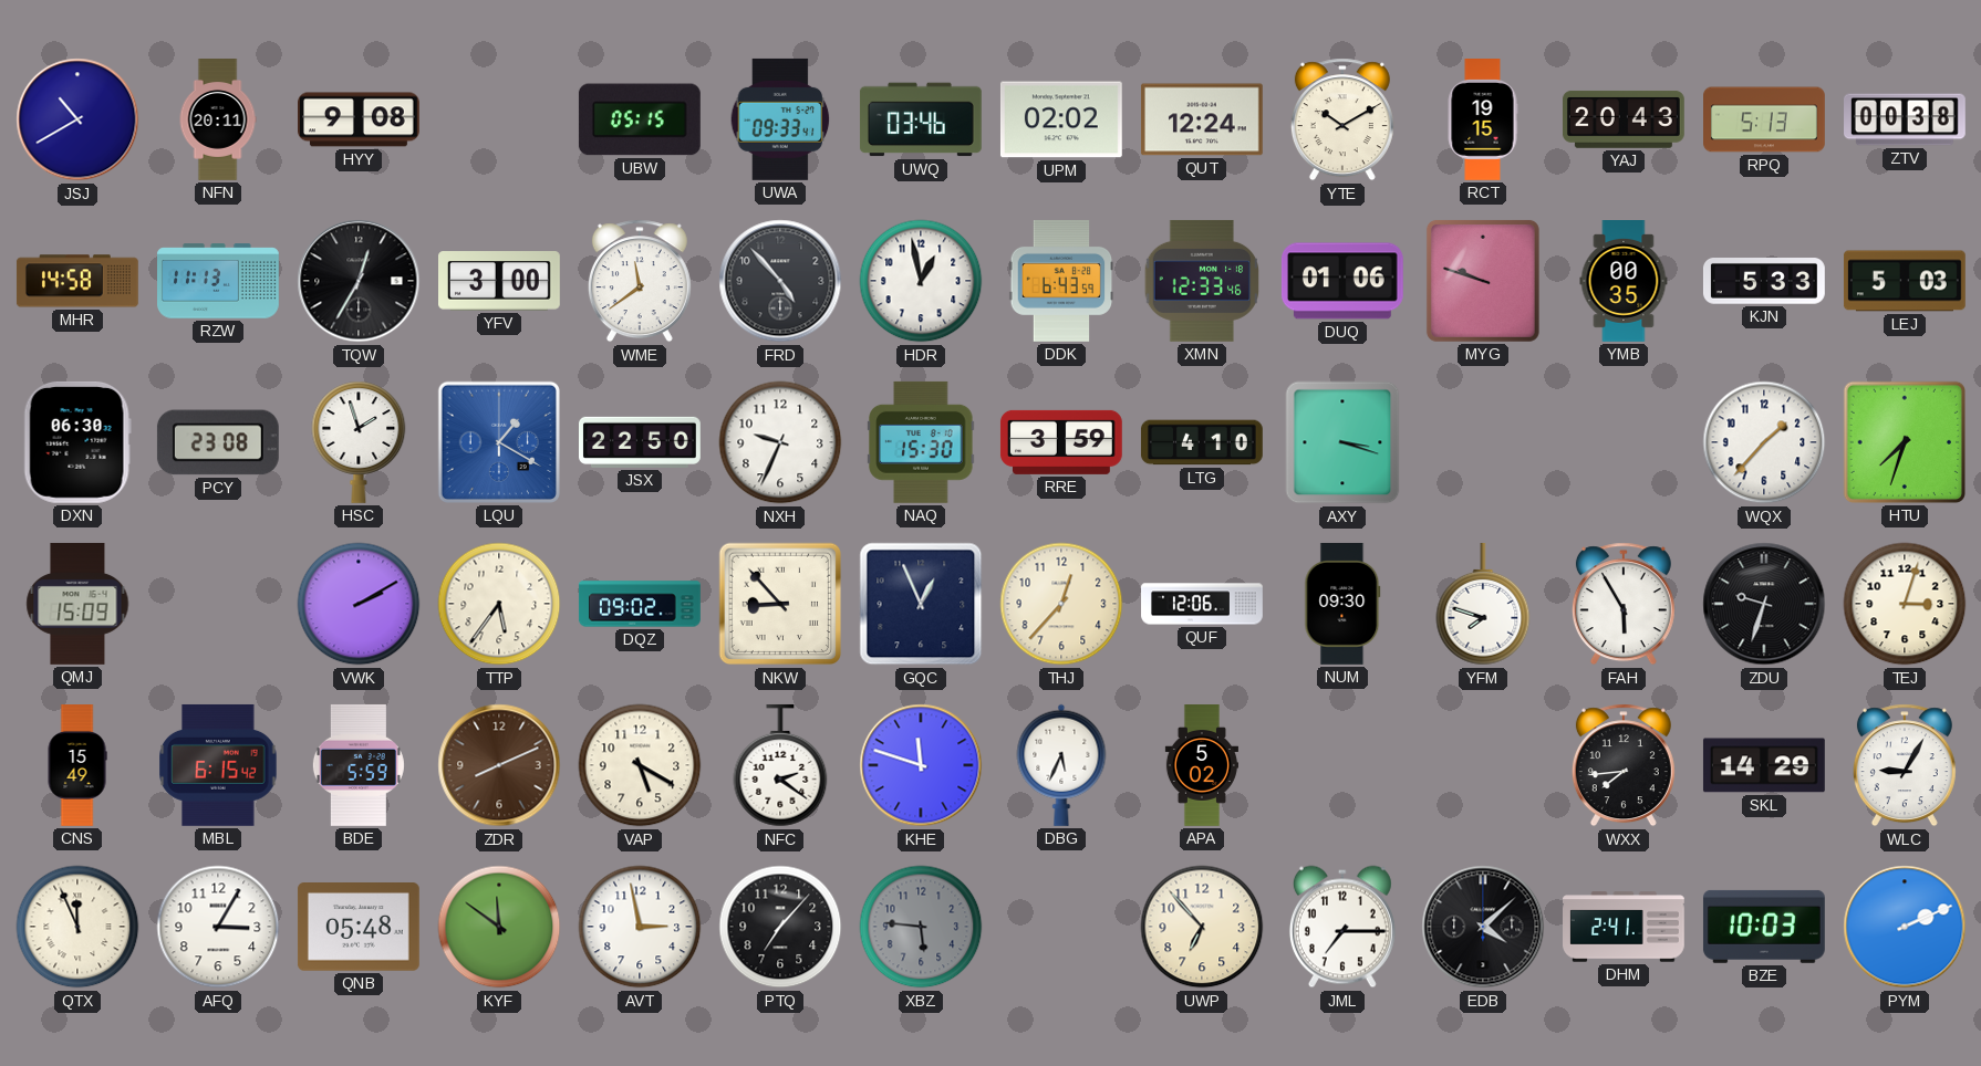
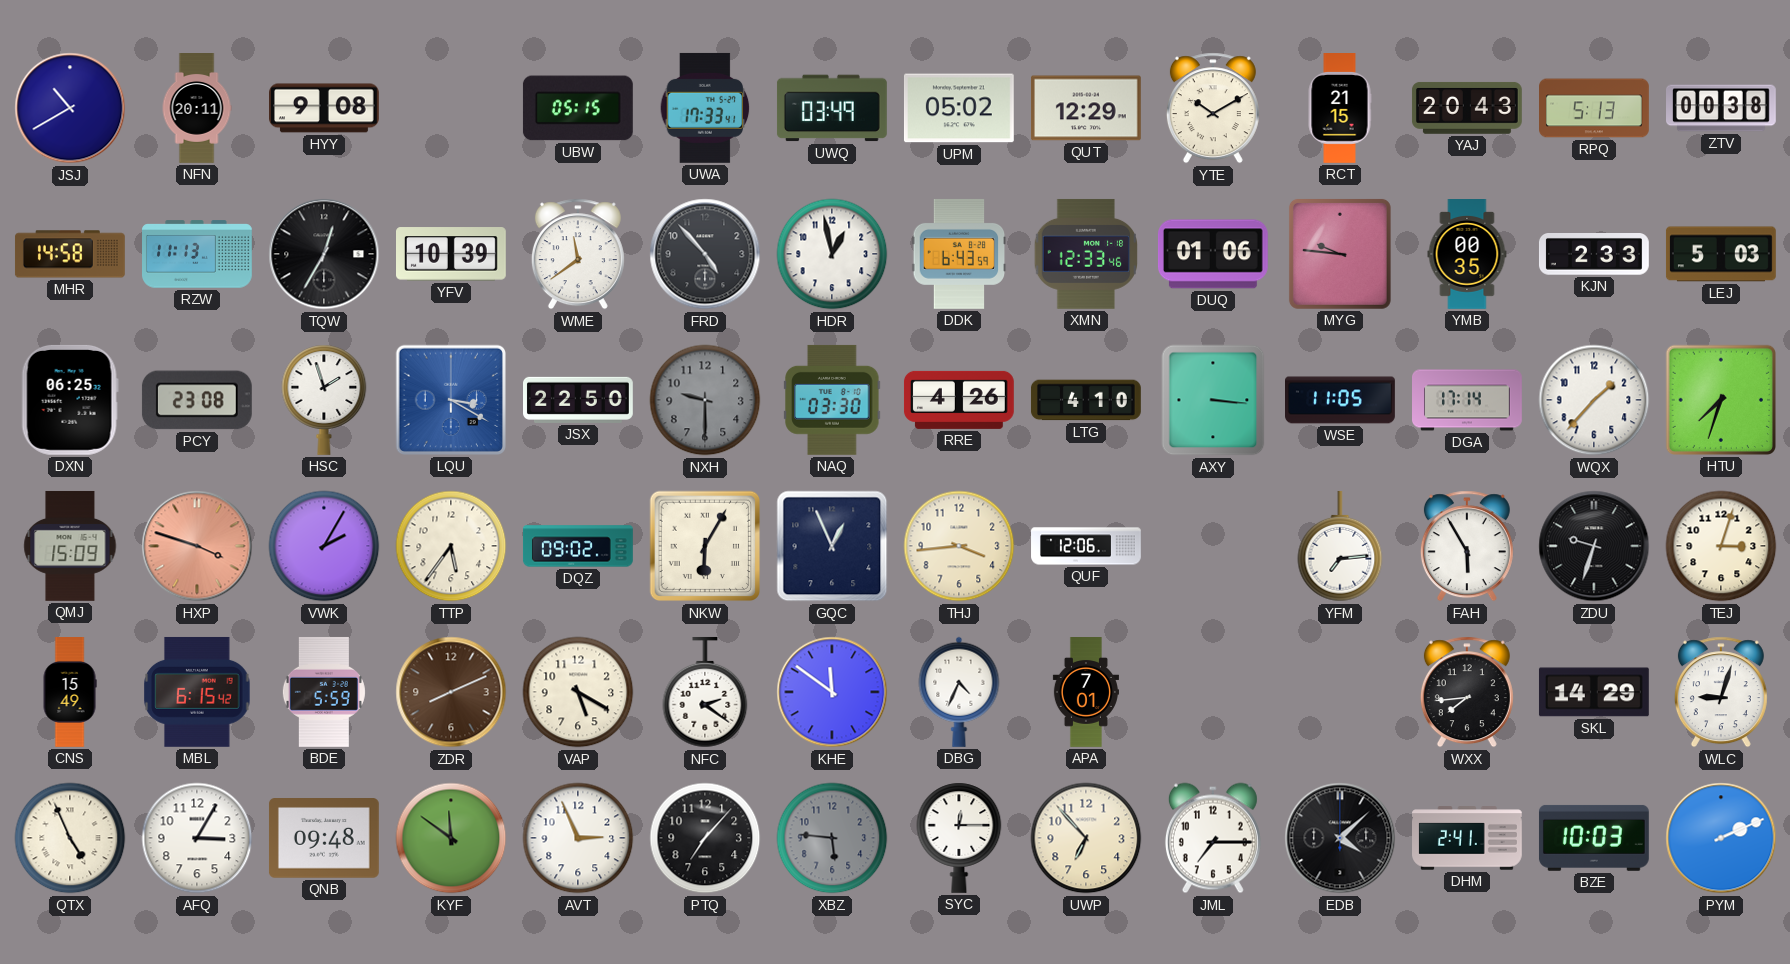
UWA: 09:33 -> 17:33 (705, 108)
UWQ: 03:46 -> 03:49 (832, 108)
UPM: 02:02 -> 05:02 (959, 108)
QUT: 12:24 -> 12:29 (1086, 108)
RCT: 19:15 -> 21:15 (1340, 109)
YFV: 3:00 -> 10:39 (452, 254)
MYG: 9:48 -> 9:46 (1340, 254)
KJN: 5:33 -> 2:33 (1594, 255)
DXN: 06:30 -> 06:25 (70, 400)
LQU: 1:20 -> 3:20 (451, 400)
NXH: 9:34 -> 9:30 (705, 400)
NXH dial: white -> grey (705, 400)
NAQ: 15:30 -> 03:30 (832, 400)
RRE: 3:59 -> 4:26 (959, 400)
AXY: 3:18 -> 3:16 (1213, 400)
WSE: none -> 11:05 (1341, 400)
DGA: none -> 17:14 (1468, 400)
HXP: none -> 3:48 (197, 546)
VWK: 2:10 -> 2:05 (324, 546)
NKW: 8:53 -> 6:05 (705, 546)
THJ: 12:37 -> 3:44 (959, 546)
NUM: 09:30 -> none (1342, 604)
YFM: 7:48 -> 7:14 (1340, 546)
KHE: 11:48 -> 11:51 (832, 692)
DBG: 5:34 -> 4:34 (959, 692)
APA: 5:02 -> 7:01 (1086, 693)
WLC: 9:05 -> 9:03 (1721, 692)
QTX: 11:56 -> 4:56 (70, 838)
QNB: 05:48 -> 09:48 (324, 839)
AVT: 2:58 -> 2:56 (578, 838)
SYC: none -> 12:15 (959, 838)
